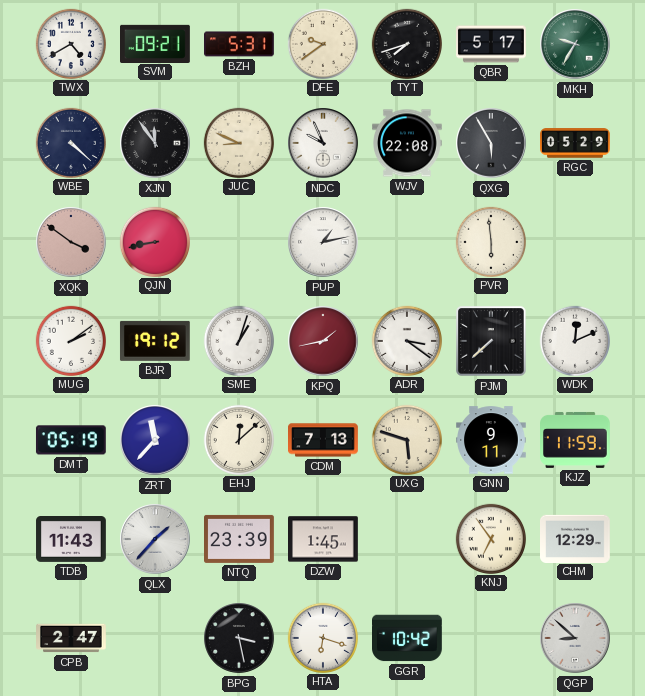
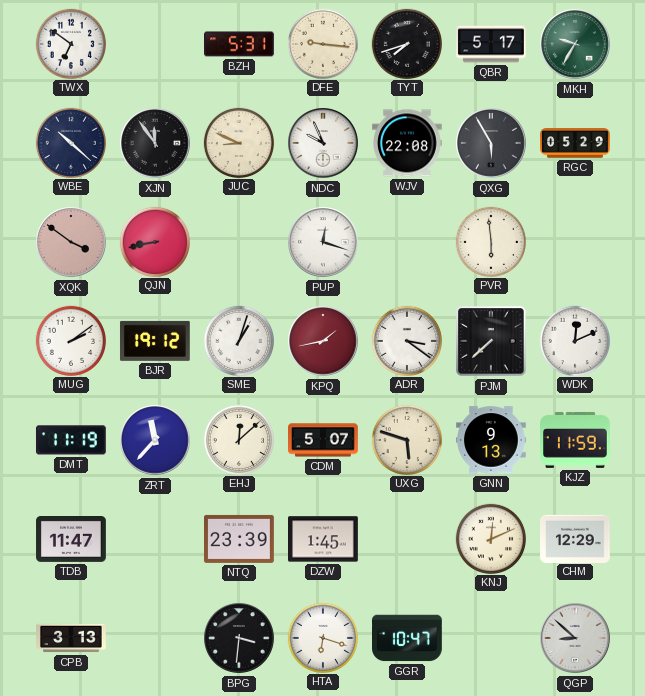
TWX: 4:40 -> 6:51 (70, 43)
SVM: 09:21 -> none (156, 43)
DFE: 9:39 -> 9:16 (322, 43)
WBE: 4:22 -> 10:22 (70, 142)
PUP: 1:13 -> 12:18 (323, 242)
DMT: 05:19 -> 11:19 (71, 440)
CDM: 7:13 -> 5:07 (323, 440)
GNN: 9:11 -> 9:13 (491, 440)
TDB: 11:43 -> 11:47 (71, 540)
QLX: 1:37 -> none (155, 539)
KNJ: 6:54 -> 12:11 (490, 538)
CPB: 2:47 -> 3:13 (71, 638)
BPG: 3:28 -> 3:31 (239, 638)
GGR: 10:42 -> 10:47 (408, 638)
